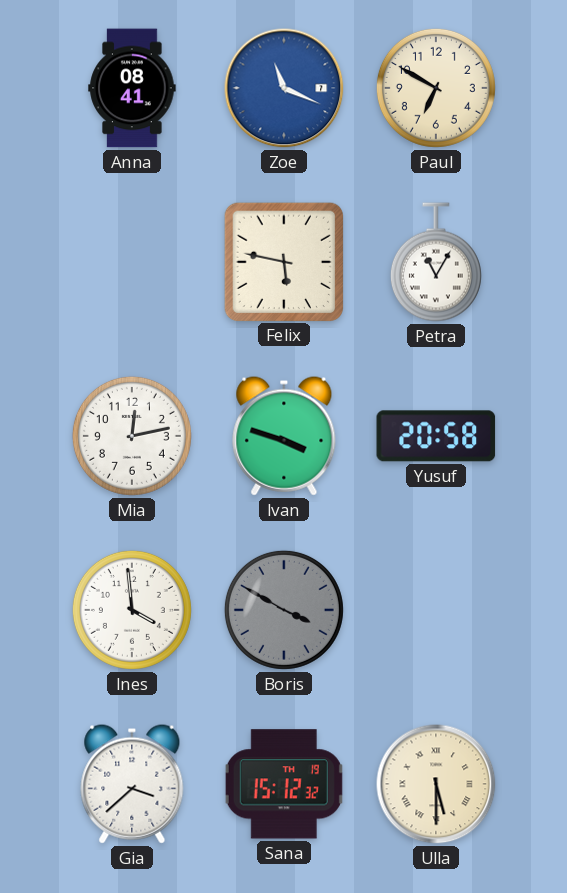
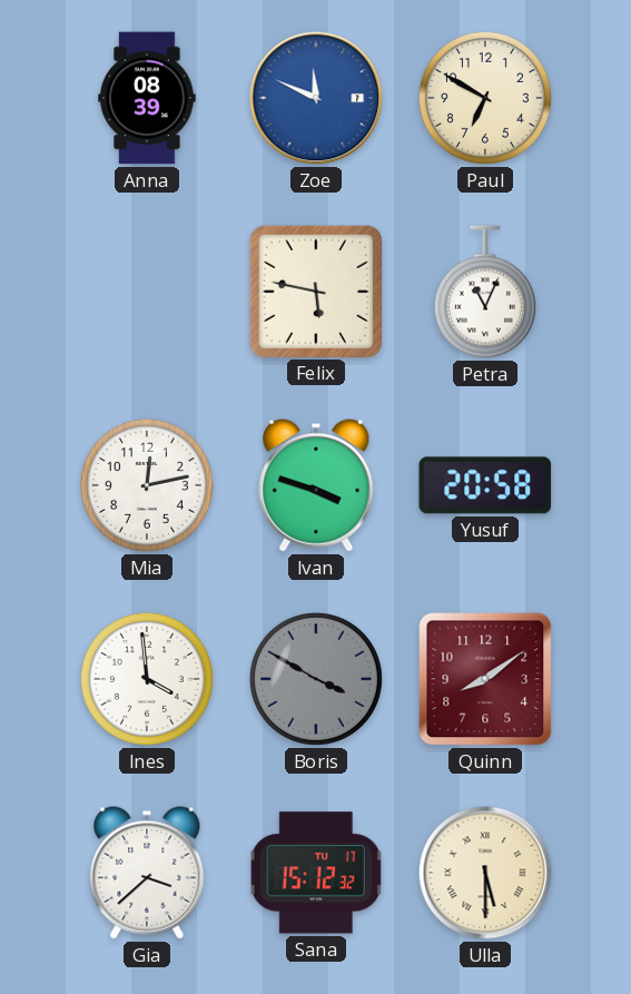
Anna: 08:41 -> 08:39 (147, 98)
Zoe: 11:19 -> 11:49 (316, 98)
Petra: 11:05 -> 11:04 (485, 292)
Quinn: none -> 8:09 (485, 679)
Sana date: TH 19 -> TU 17 (316, 873)
